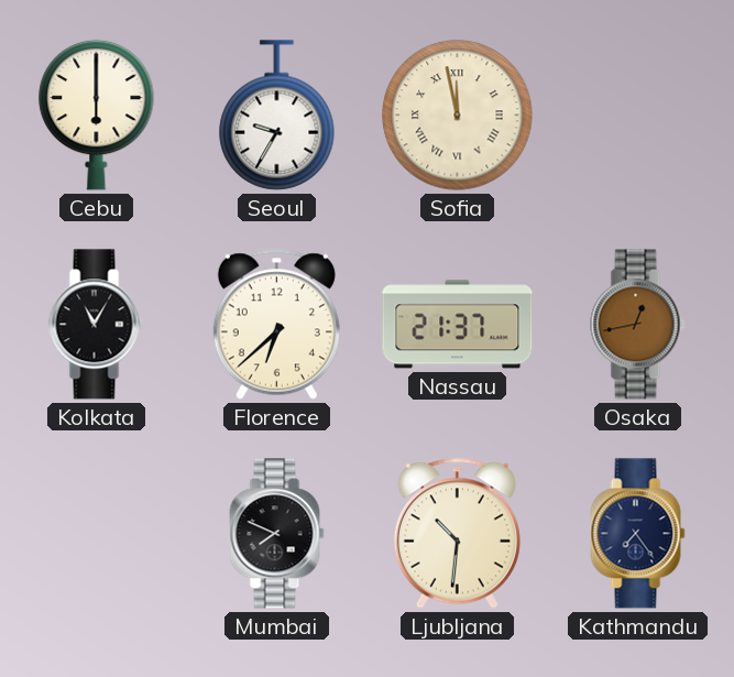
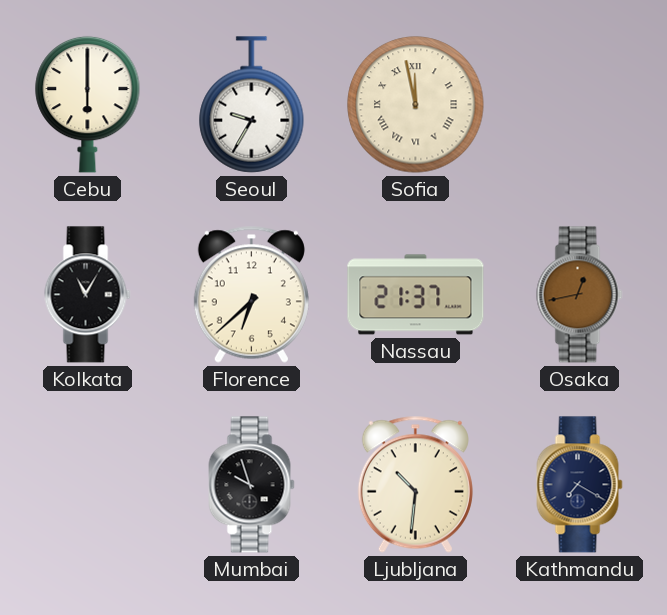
Mumbai: 7:49 -> 9:57 (252, 485)
Kathmandu: 7:24 -> 7:20 (580, 485)
